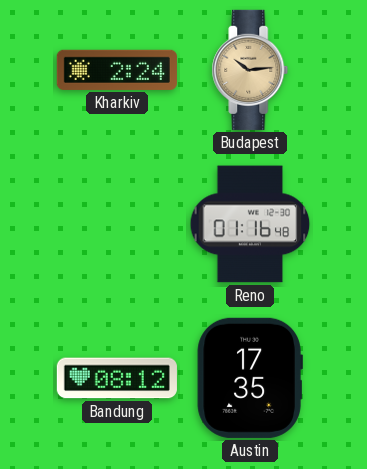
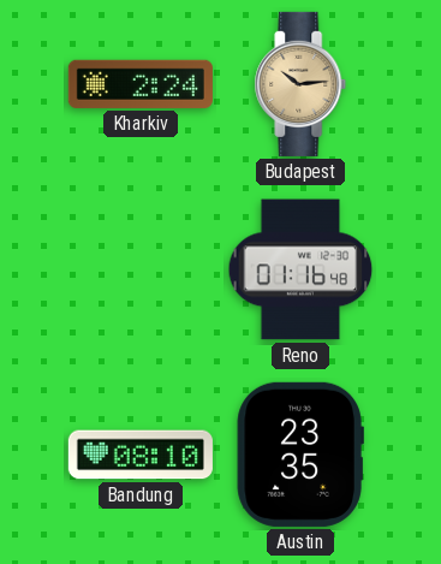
Bandung: 08:12 -> 08:10 (141, 455)
Austin: 17:35 -> 23:35 (300, 455)
